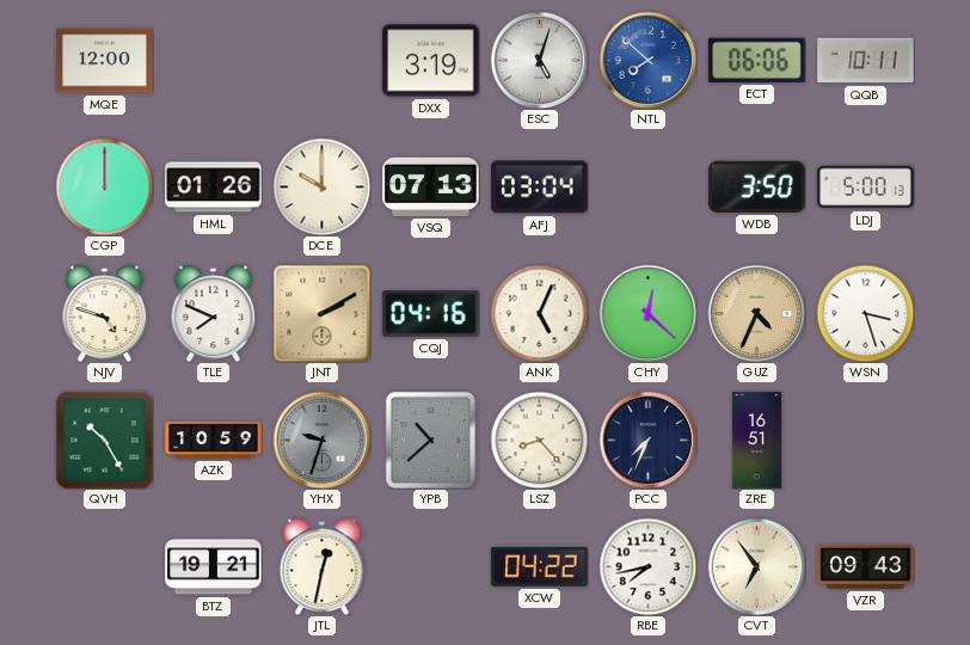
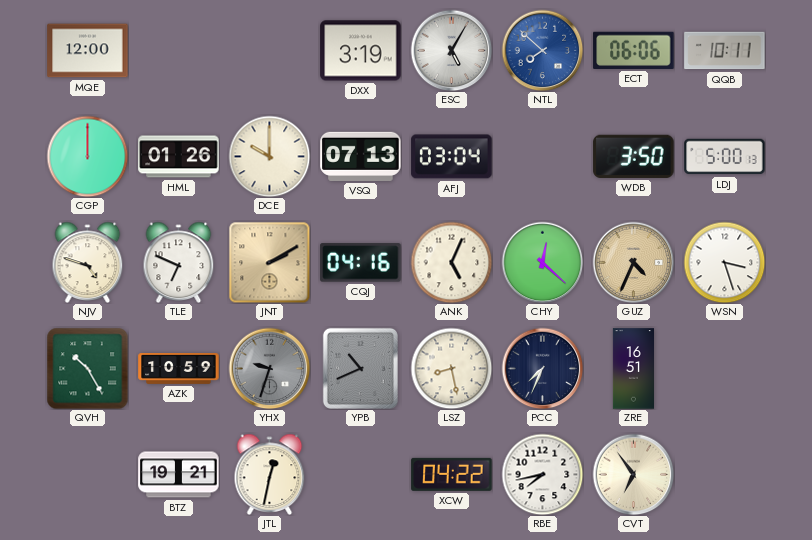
ESC: 5:03 -> 5:05 (451, 50)
TLE: 7:49 -> 6:49 (179, 262)
YPB: 10:38 -> 10:41 (360, 368)
LSZ: 8:23 -> 8:28 (451, 368)
VZR: 09:43 -> none (866, 566)
